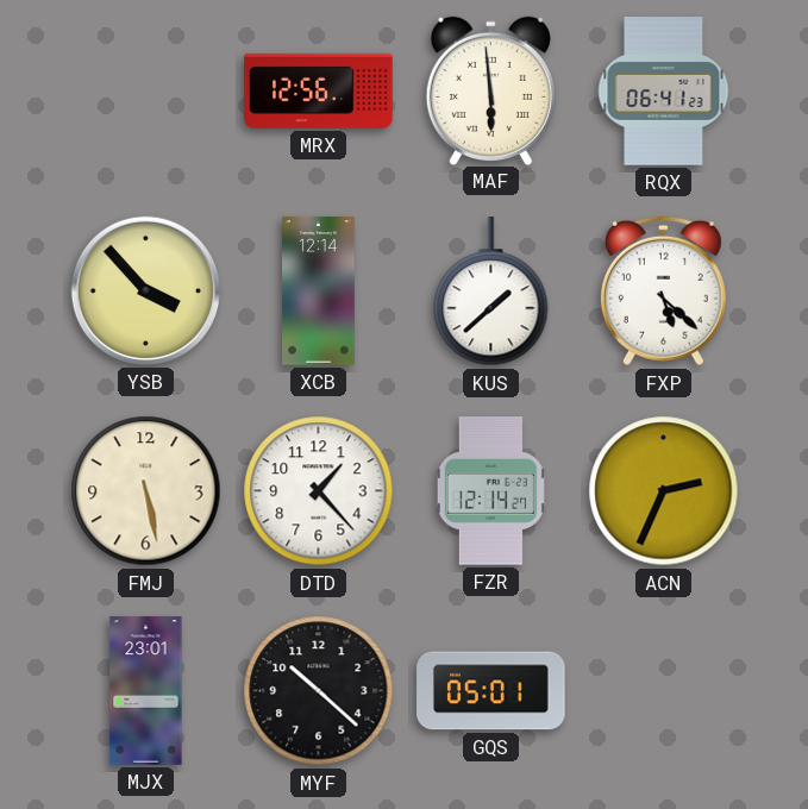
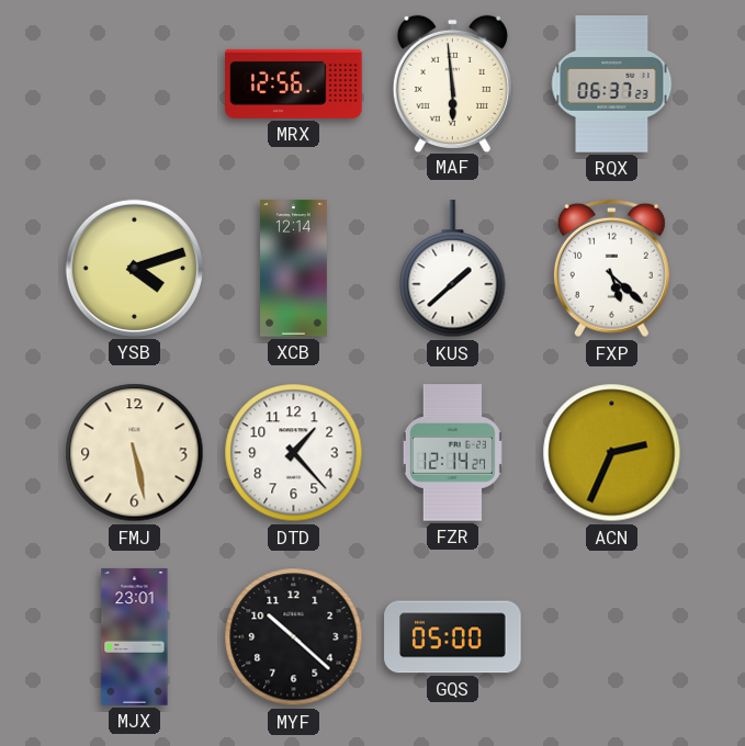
RQX: 06:41 -> 06:37 (612, 84)
YSB: 3:53 -> 4:12 (134, 268)
GQS: 05:01 -> 05:00 (453, 637)
